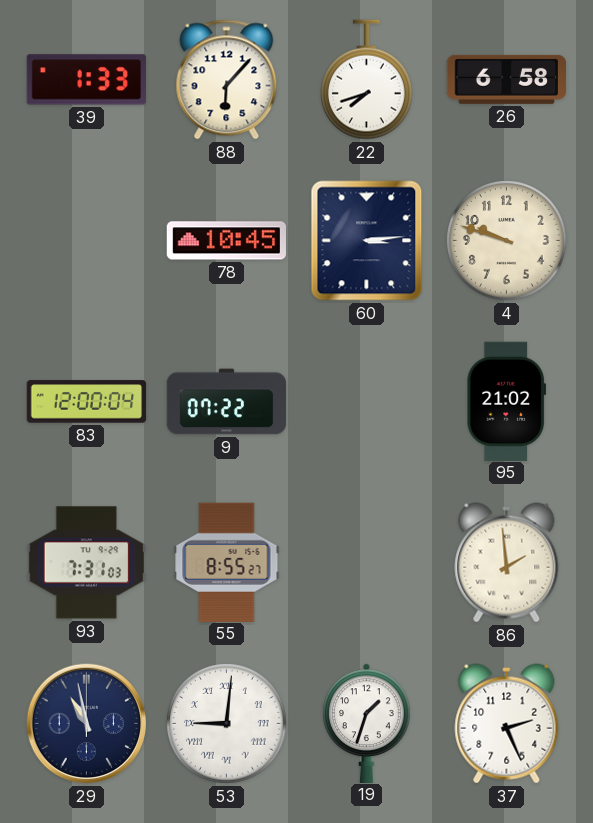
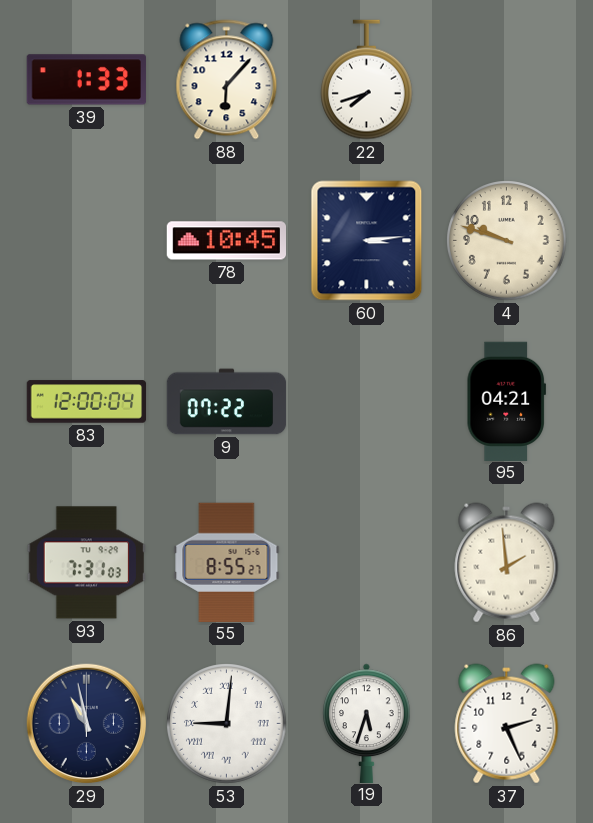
26: 6:58 -> none (506, 79)
95: 21:02 -> 04:21 (506, 401)
19: 1:33 -> 5:33 (367, 723)
